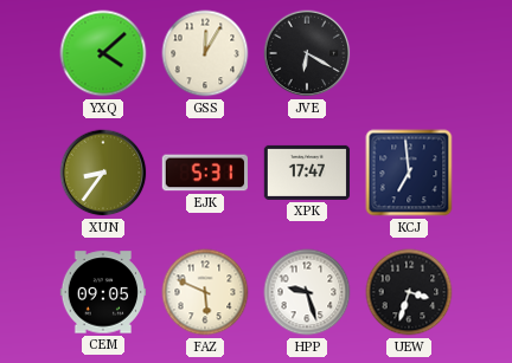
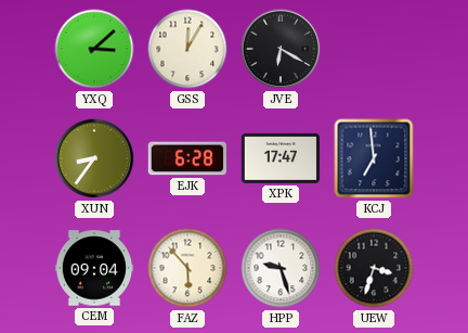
YXQ: 4:08 -> 3:08 (94, 49)
EJK: 5:31 -> 6:28 (186, 158)
CEM: 09:05 -> 09:04 (94, 268)
FAZ: 5:49 -> 5:53 (187, 268)
